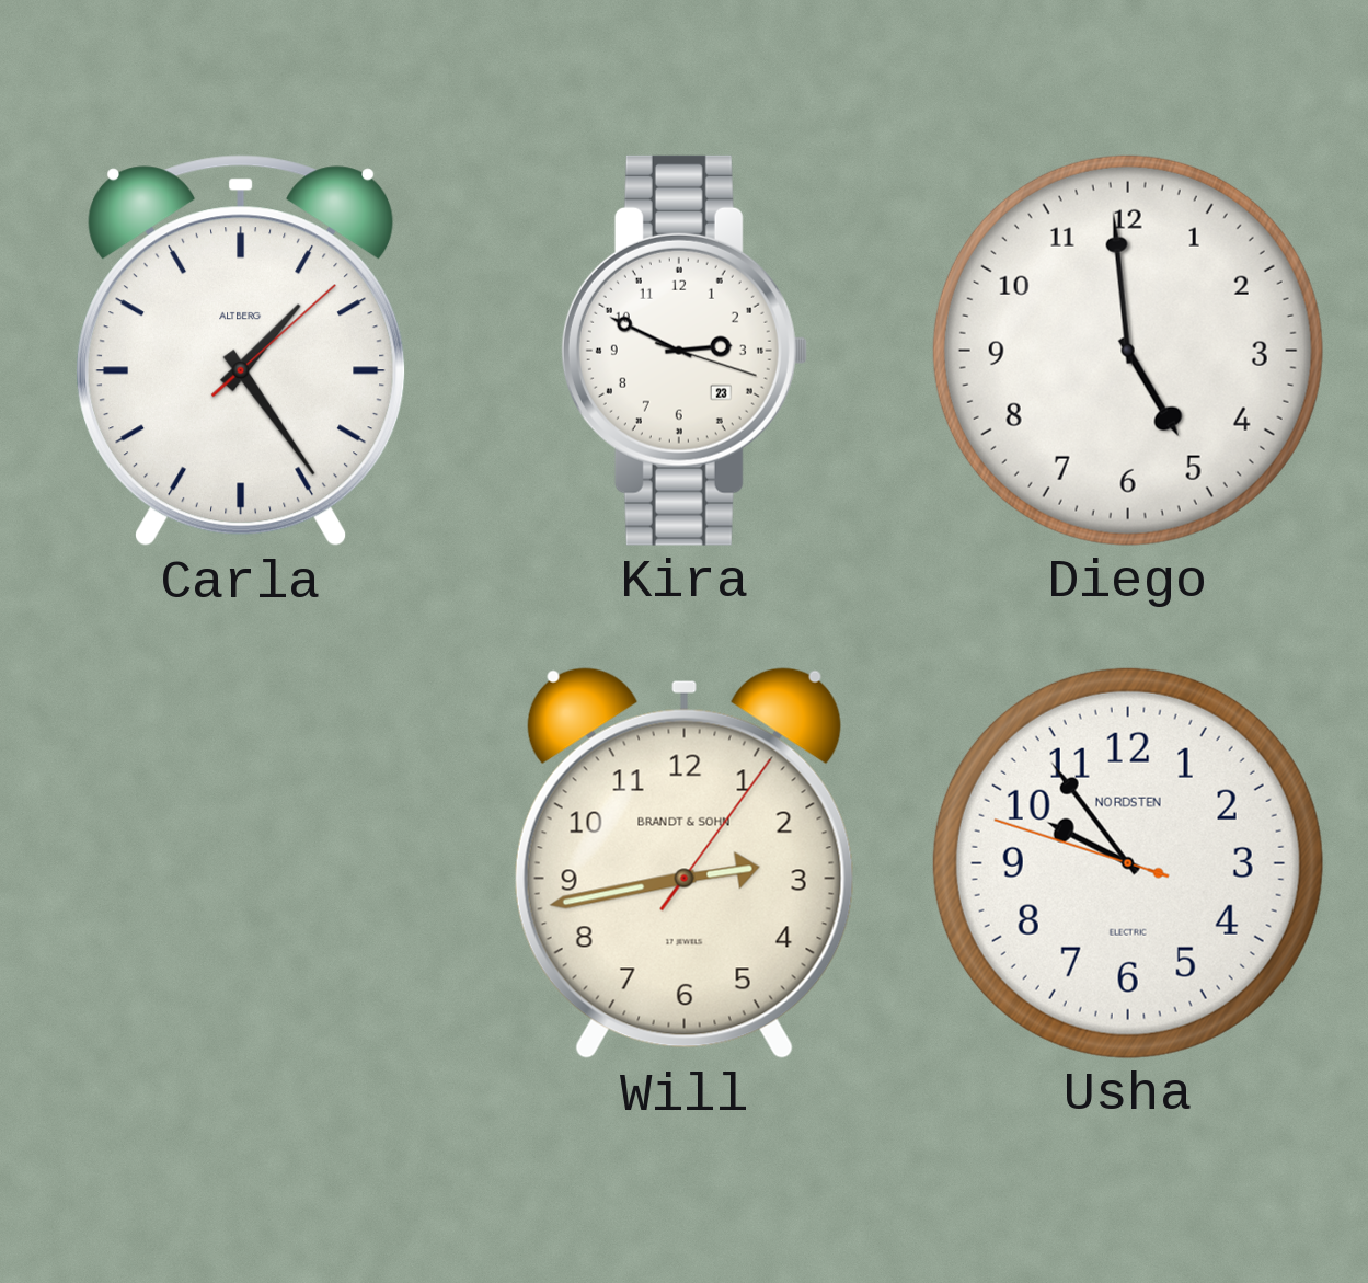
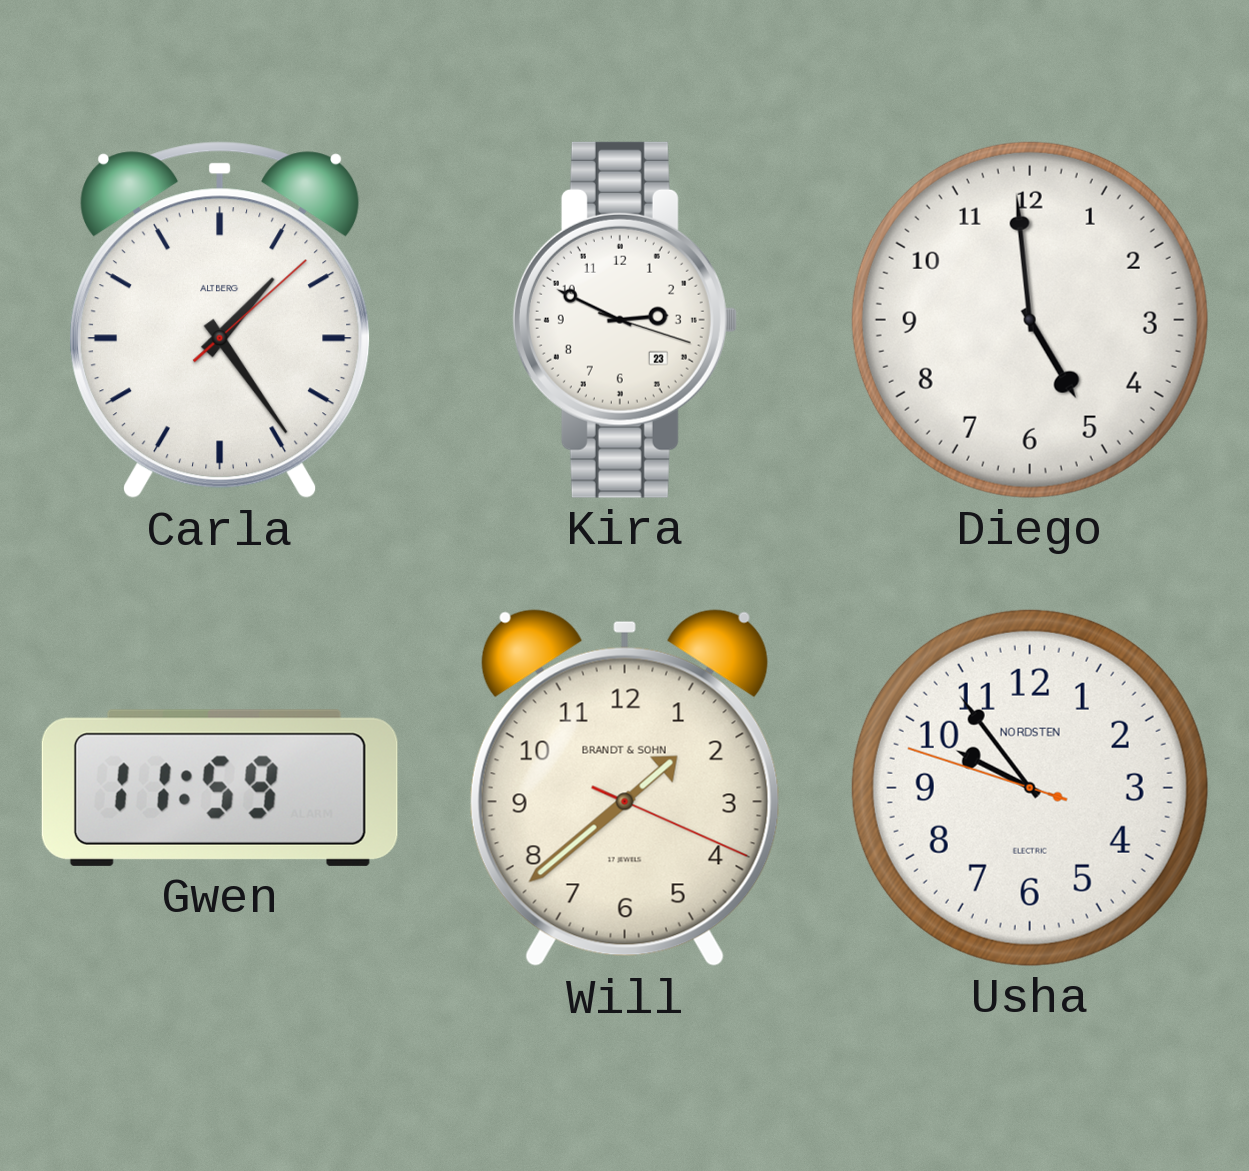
Gwen: none -> 11:59 (220, 788)
Will: 2:43 -> 1:38 (625, 788)
